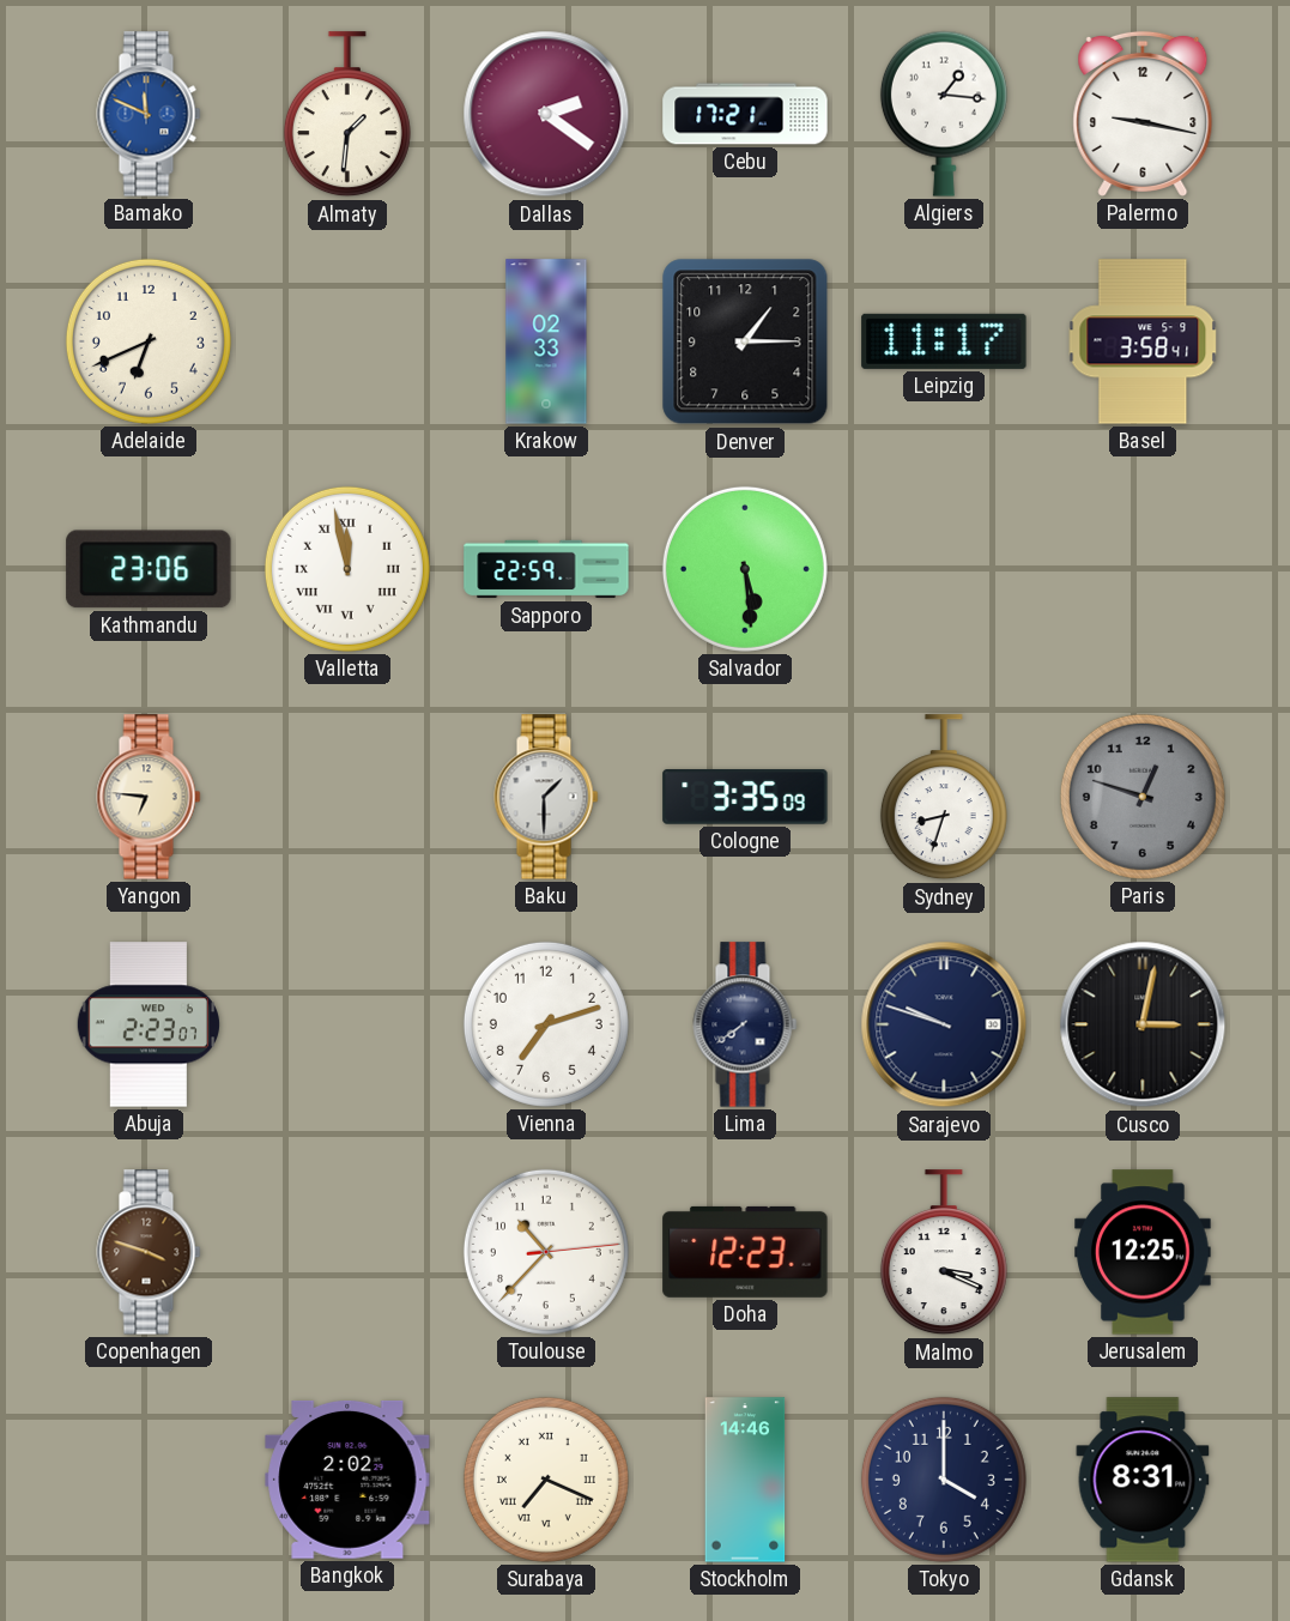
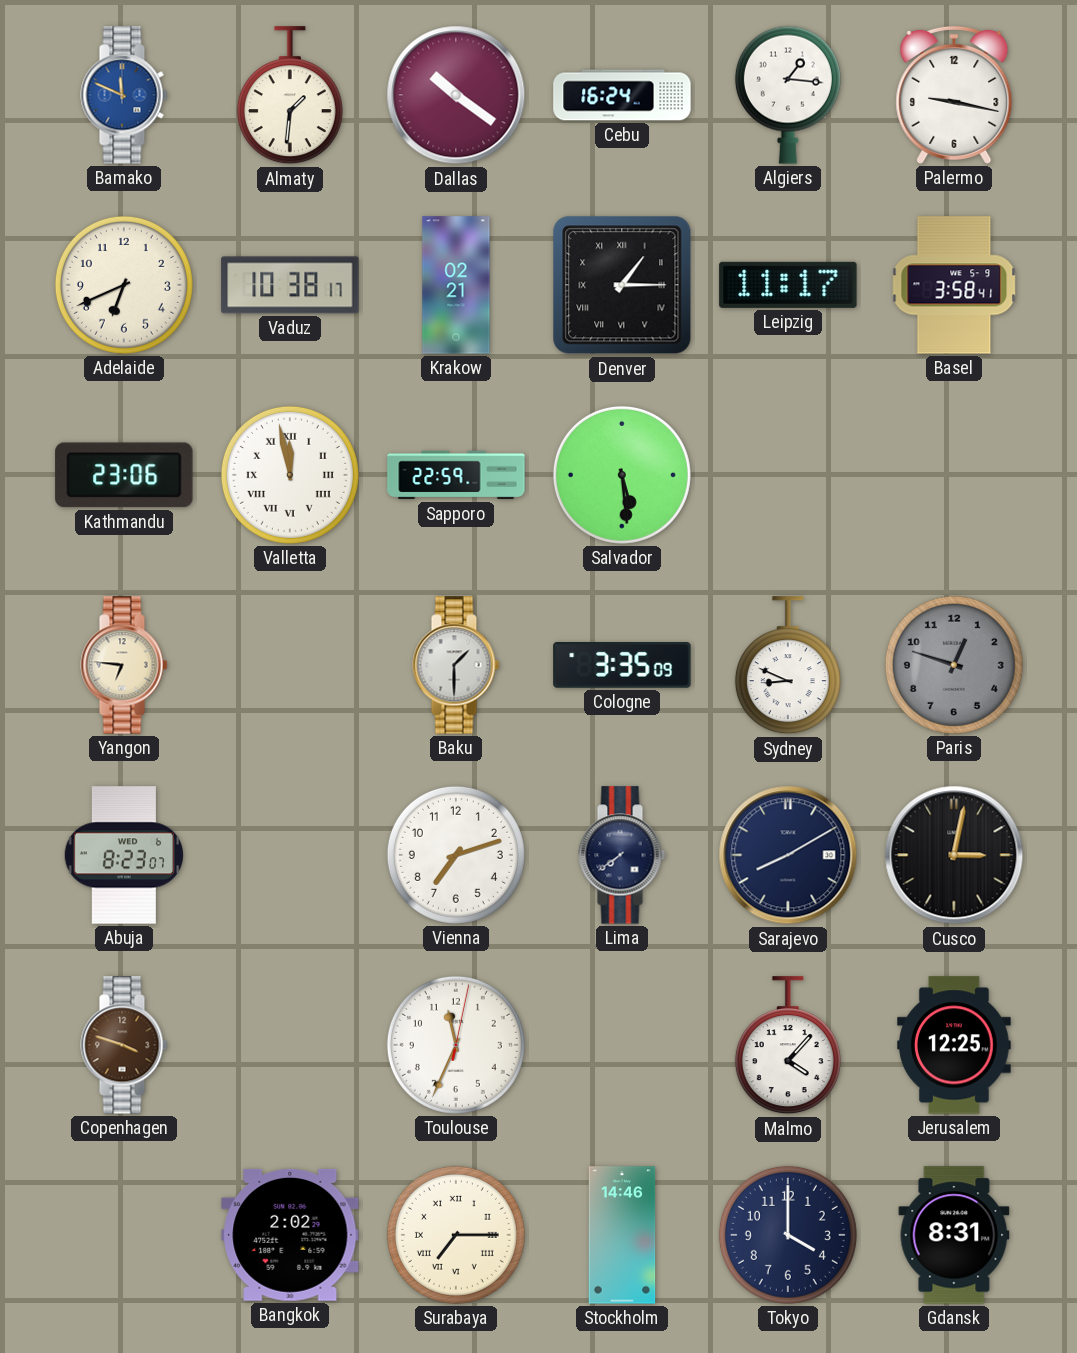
Dallas: 2:21 -> 10:21 (456, 95)
Cebu: 17:21 -> 16:24 (622, 95)
Vaduz: none -> 10:38 (290, 285)
Krakow: 02:33 -> 02:21 (456, 285)
Denver numerals: Arabic -> Roman (622, 285)
Sydney: 8:33 -> 8:49 (788, 666)
Abuja: 2:23 -> 8:23 (123, 855)
Sarajevo: 9:48 -> 8:10 (788, 855)
Toulouse: 10:37 -> 11:34 (456, 1045)
Doha: 12:23 -> none (745, 1252)
Malmo: 3:19 -> 4:07 (788, 1046)
Surabaya: 7:19 -> 7:15 (456, 1235)
